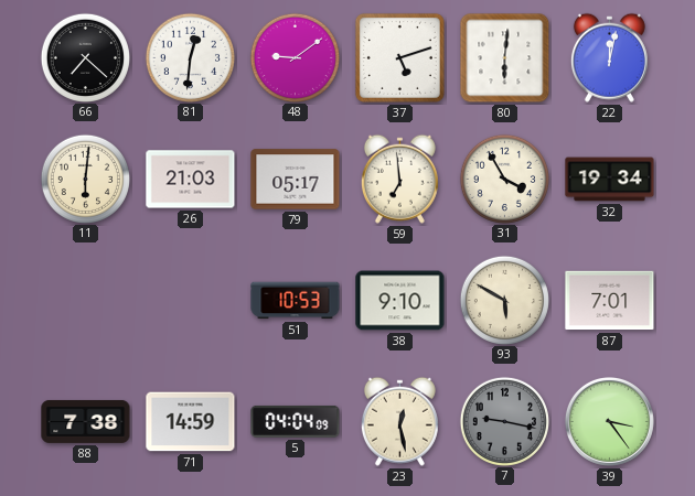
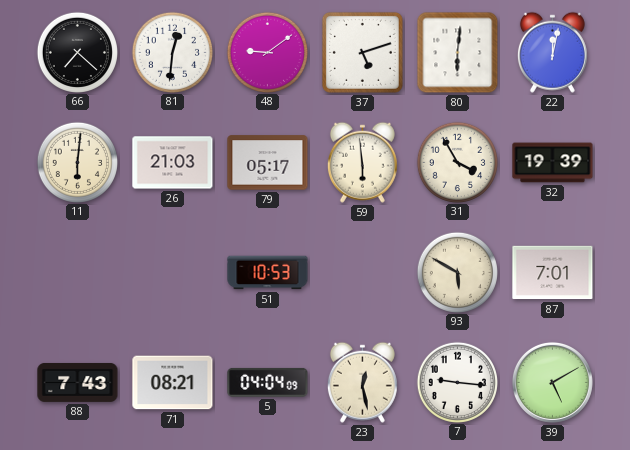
59: 6:59 -> 5:59 (362, 162)
32: 19:34 -> 19:39 (553, 163)
38: 9:10 -> none (400, 301)
88: 7:38 -> 7:43 (78, 382)
71: 14:59 -> 08:21 (173, 383)
7: 9:17 -> 9:16 (457, 382)
7 dial: grey -> white (457, 382)
39: 3:24 -> 5:10 (552, 382)
